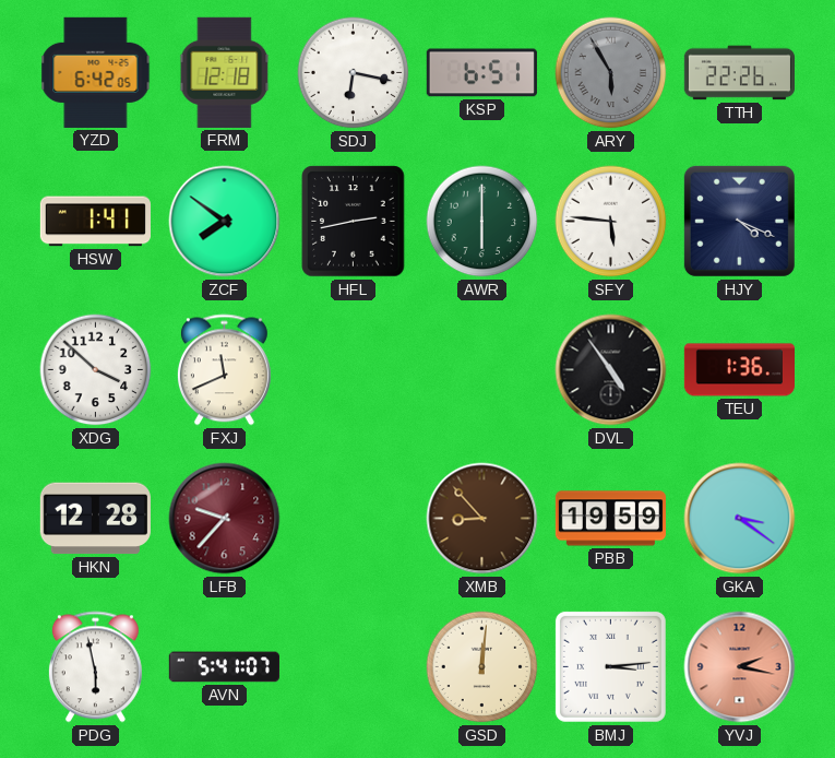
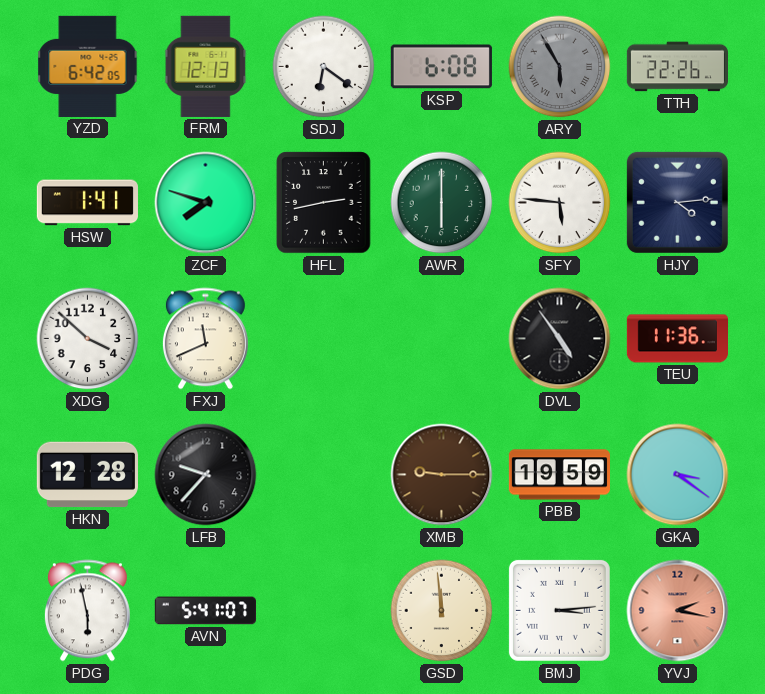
FRM: 12:18 -> 12:13 (206, 66)
SDJ: 6:17 -> 6:21 (324, 67)
KSP: 6:51 -> 6:08 (441, 67)
ZCF: 7:51 -> 7:48 (206, 203)
HJY: 4:19 -> 4:14 (677, 202)
TEU: 1:36 -> 11:36 (677, 339)
LFB dial: burgundy -> black (206, 475)
XMB: 8:53 -> 9:15 (442, 475)
GSD: 12:01 -> 11:59 (442, 611)
